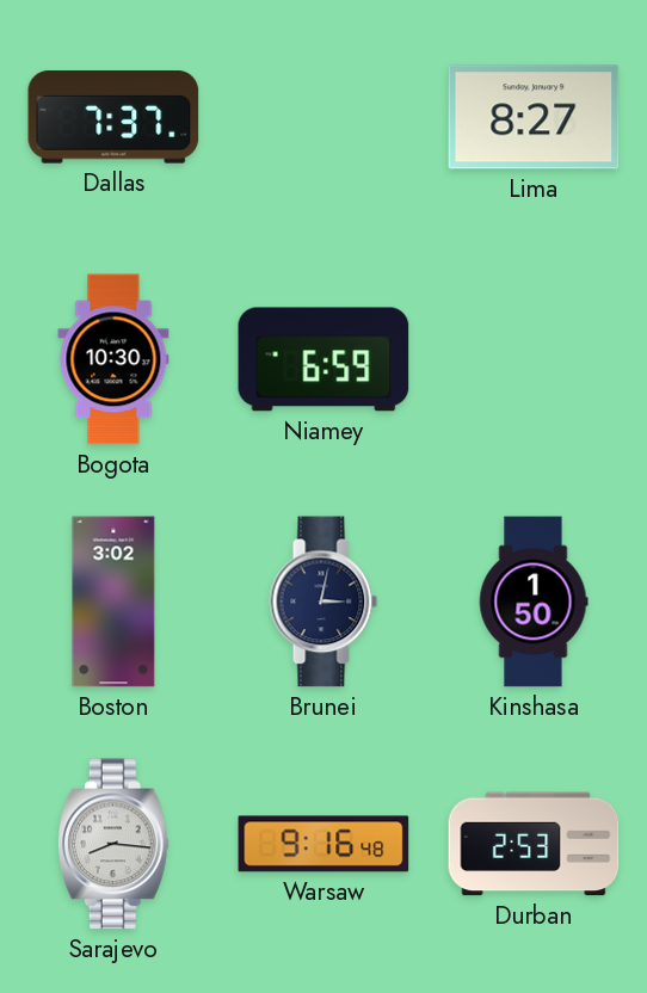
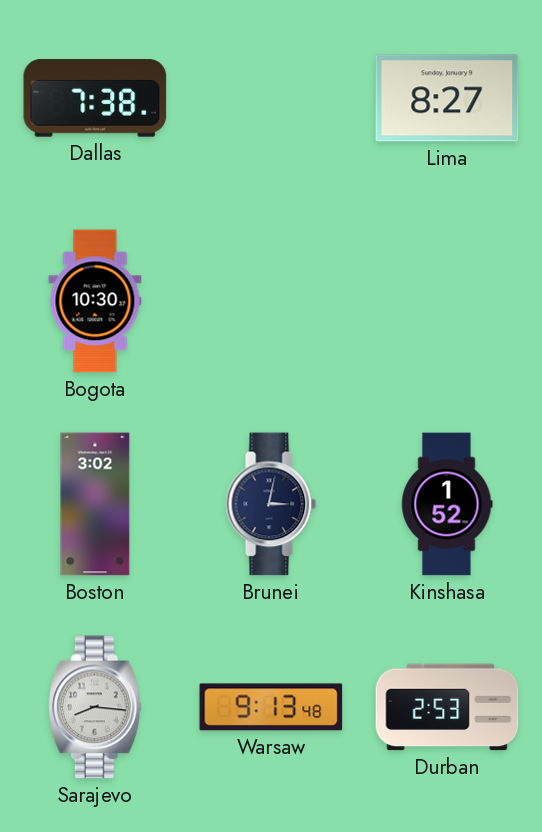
Dallas: 7:37 -> 7:38 (95, 98)
Niamey: 6:59 -> none (323, 359)
Kinshasa: 1:50 -> 1:52 (447, 504)
Warsaw: 9:16 -> 9:13 (271, 707)
